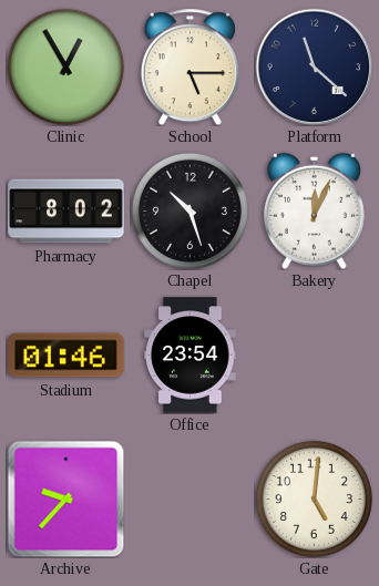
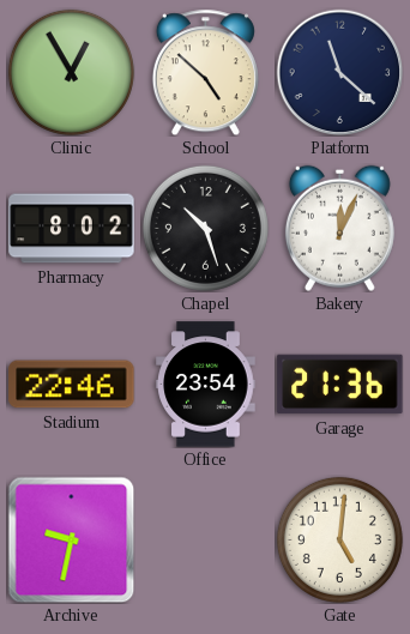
School: 5:15 -> 4:52 (205, 72)
Stadium: 01:46 -> 22:46 (72, 385)
Garage: none -> 21:36 (340, 385)
Archive: 9:37 -> 9:32 (71, 539)
